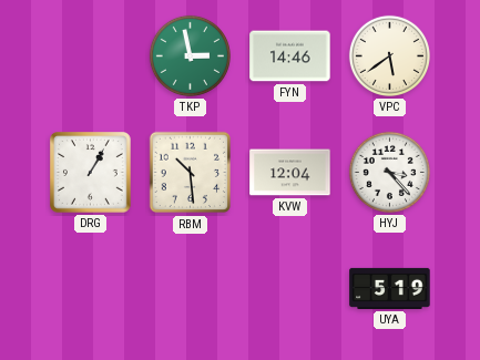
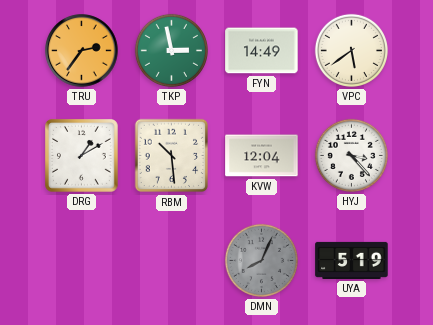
TRU: none -> 2:36 (82, 51)
FYN: 14:46 -> 14:49 (262, 51)
DRG: 1:05 -> 1:10 (82, 156)
DMN: none -> 8:04 (261, 260)
